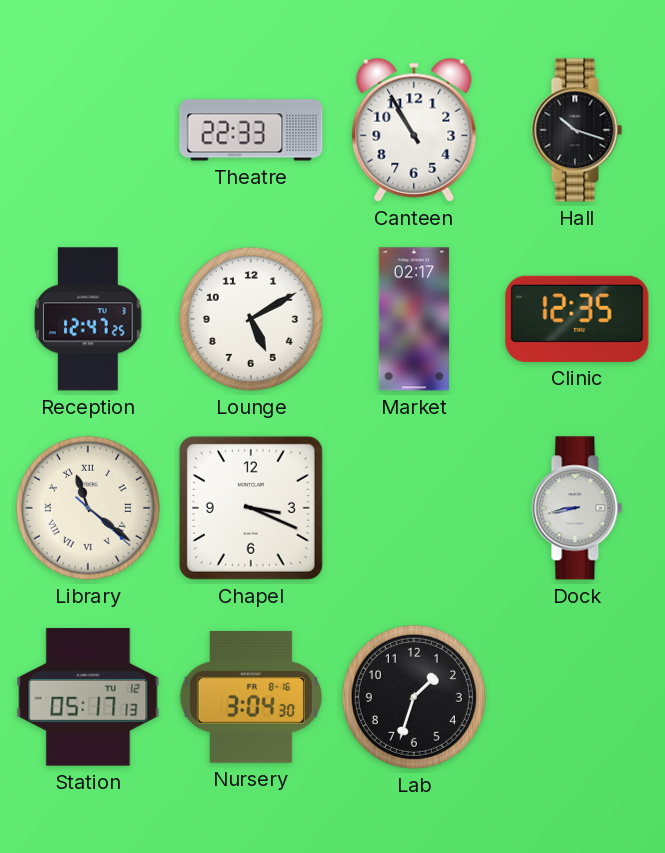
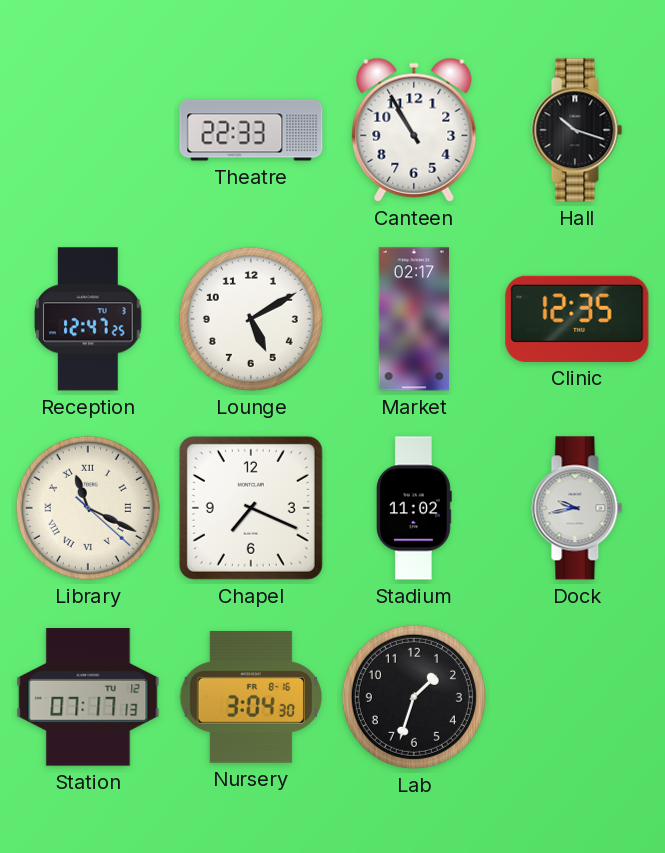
Library: 11:21 -> 11:19 (88, 508)
Chapel: 3:19 -> 7:19 (251, 508)
Stadium: none -> 11:02 (415, 508)
Dock: 8:43 -> 9:43 (577, 508)
Station: 05:17 -> 07:17 (88, 697)
